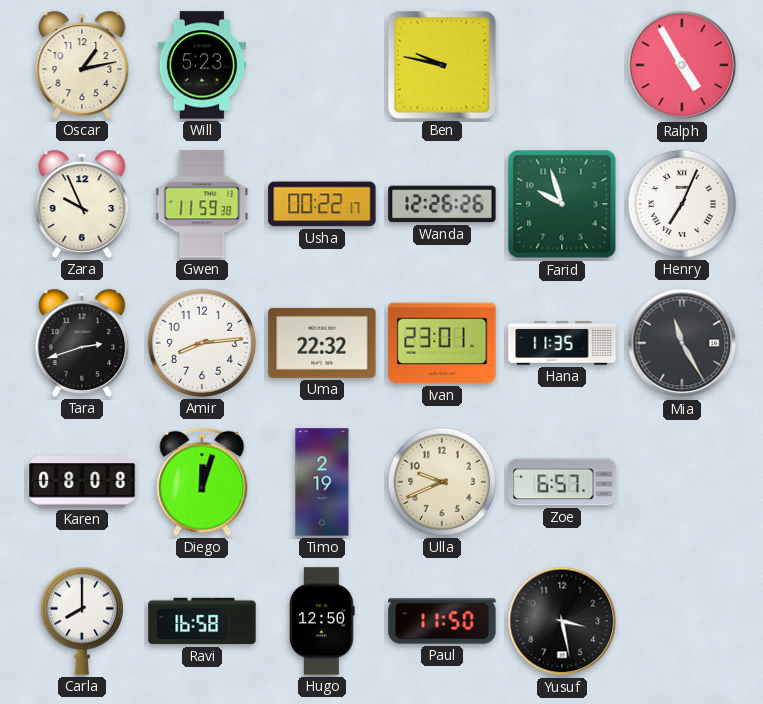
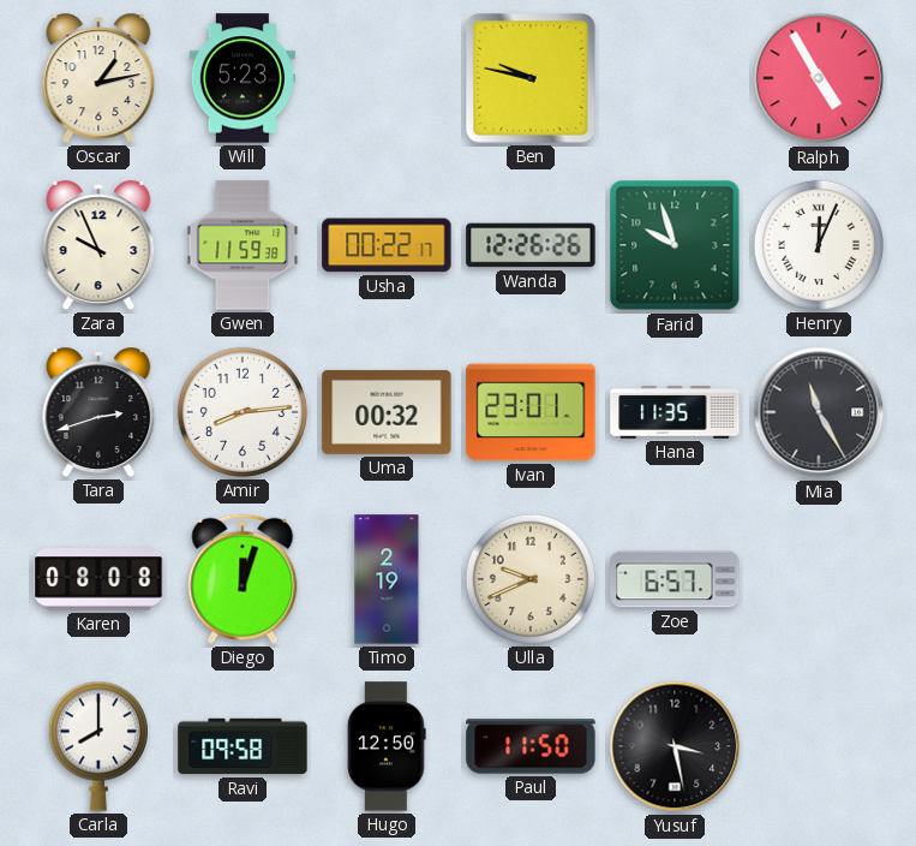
Henry: 7:04 -> 12:04 (819, 245)
Uma: 22:32 -> 00:32 (387, 412)
Ravi: 16:58 -> 09:58 (243, 746)
